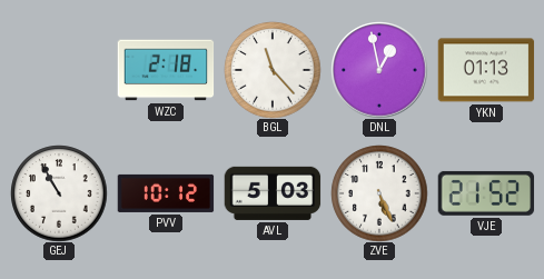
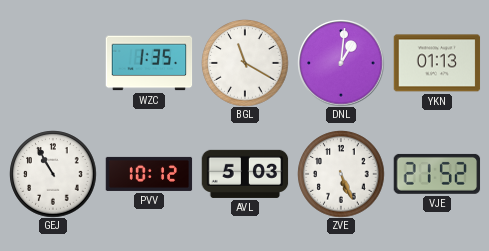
WZC: 2:18 -> 1:35 (149, 63)
BGL: 11:23 -> 11:20 (245, 63)
DNL: 12:58 -> 1:01 (341, 63)
